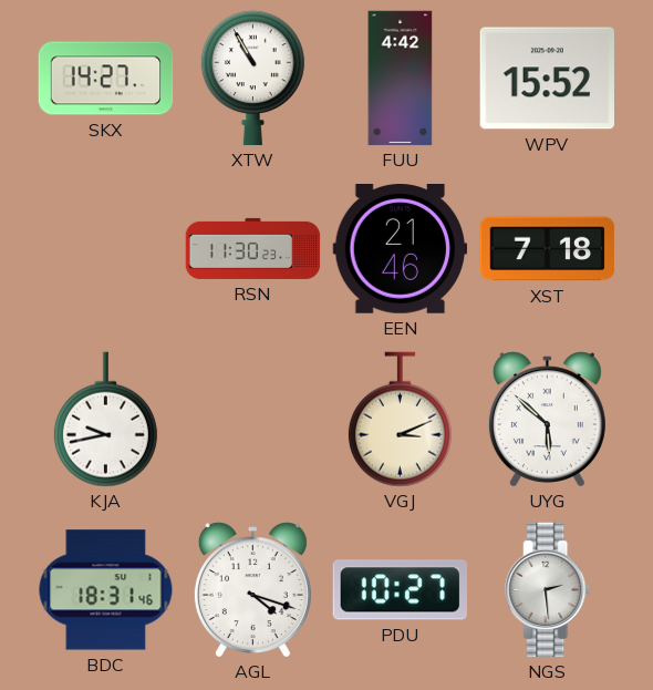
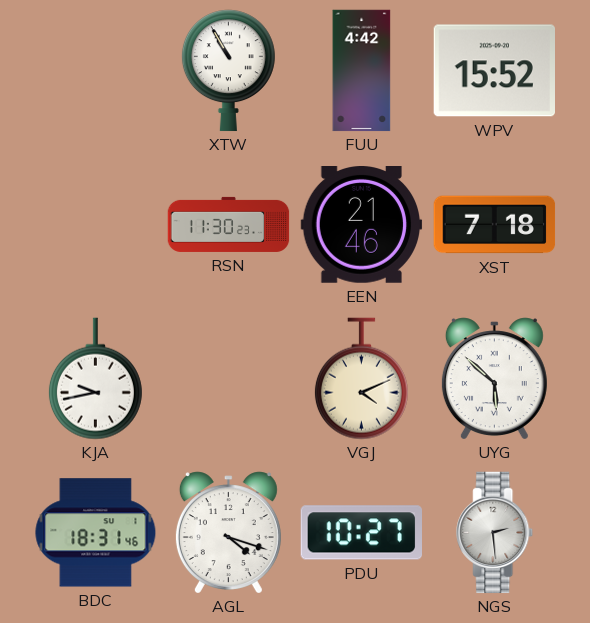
SKX: 14:27 -> none (106, 79)
VGJ: 3:11 -> 4:11 (361, 379)
